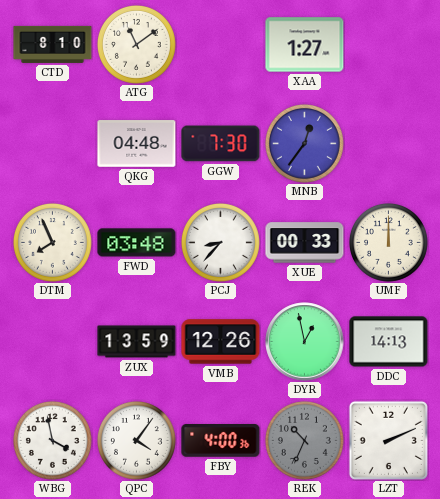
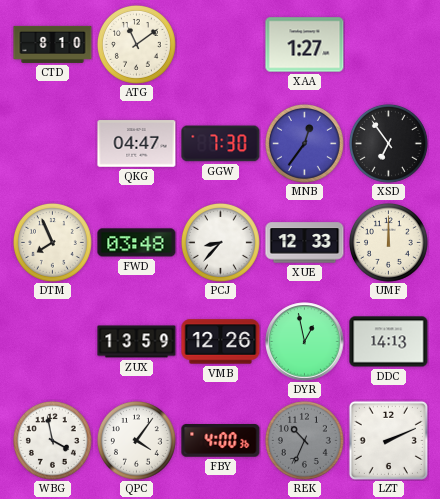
QKG: 04:48 -> 04:47 (137, 144)
XSD: none -> 6:54 (388, 143)
XUE: 00:33 -> 12:33 (305, 243)
